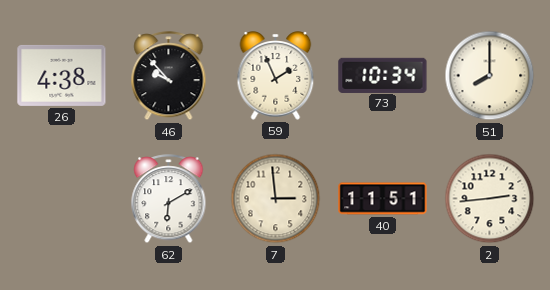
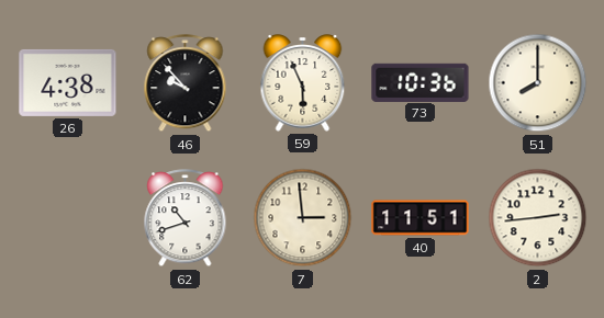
59: 1:56 -> 5:56 (303, 83)
73: 10:34 -> 10:36 (421, 82)
62: 6:10 -> 10:42 (186, 218)
